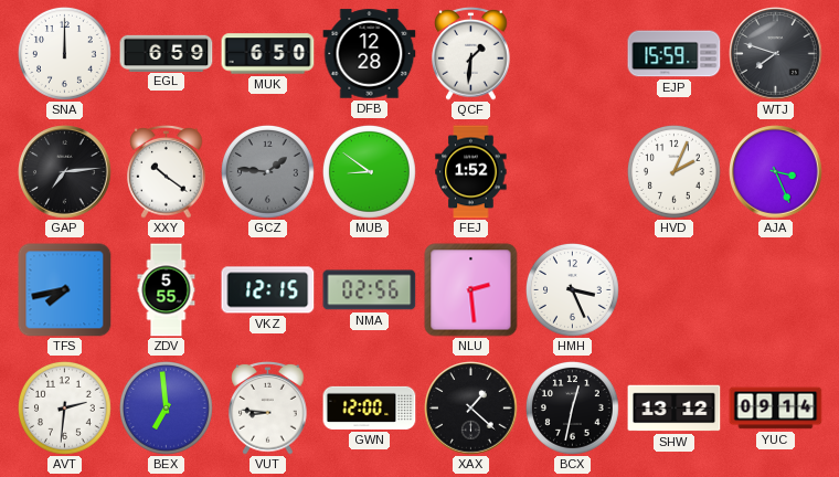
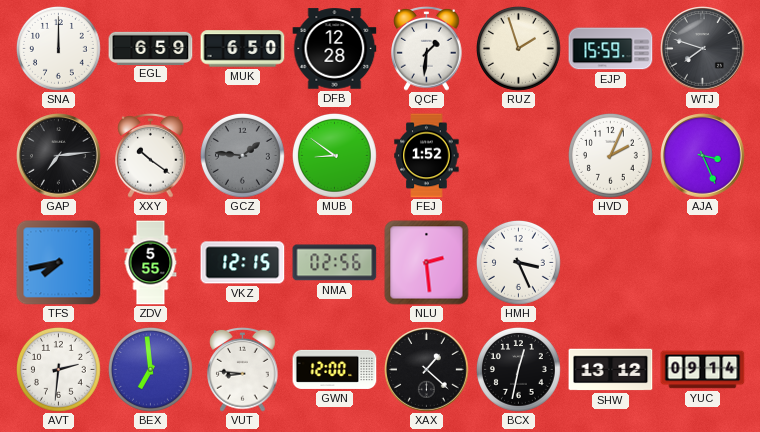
RUZ: none -> 1:57 (519, 49)
